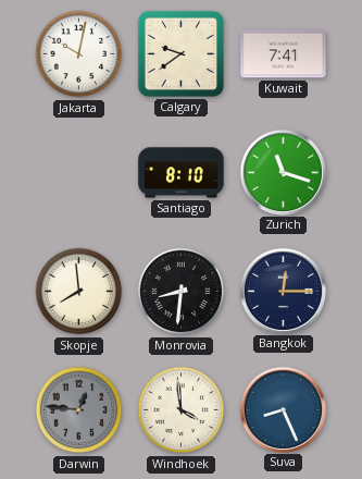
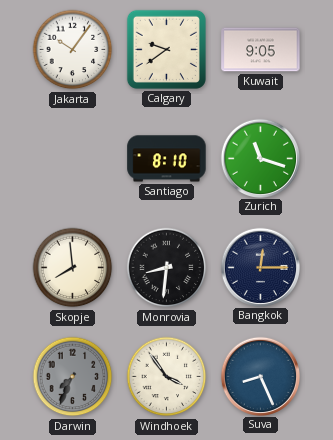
Jakarta: 10:02 -> 10:06 (73, 50)
Kuwait: 7:41 -> 9:05 (261, 50)
Darwin: 12:46 -> 7:34 (73, 377)
Windhoek: 3:59 -> 3:54 (167, 377)
